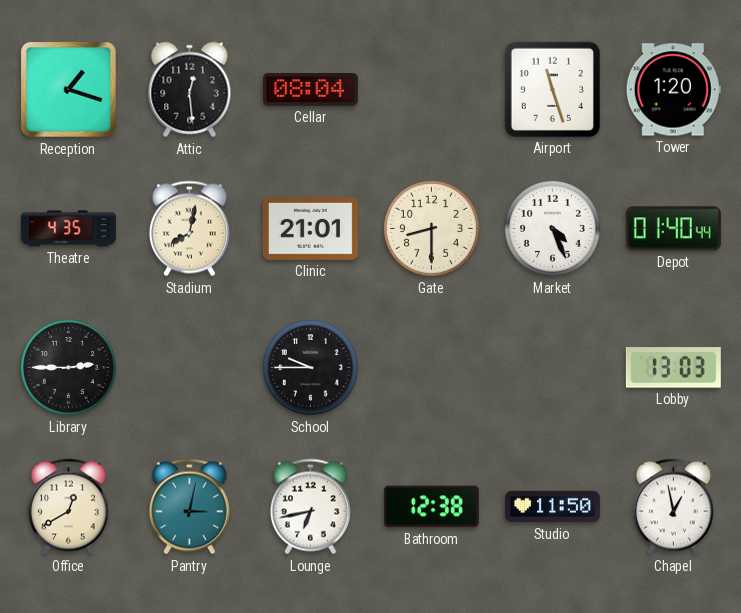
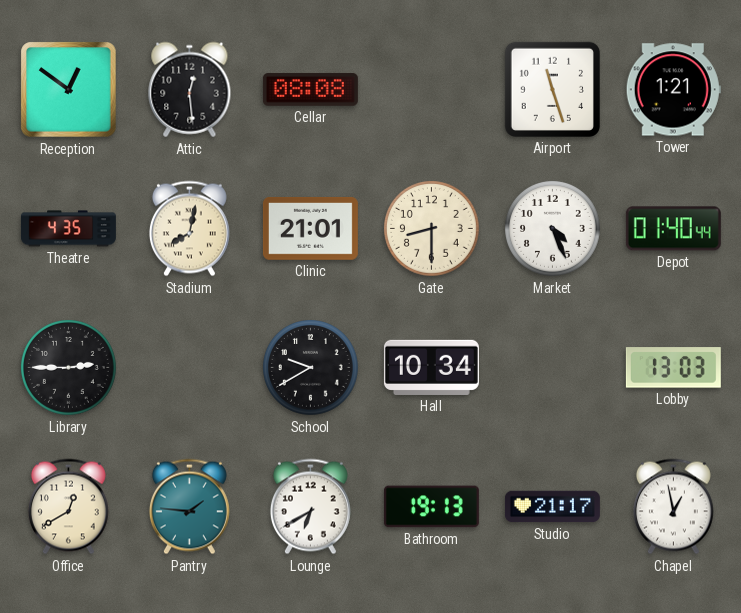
Reception: 1:18 -> 12:51 (69, 90)
Cellar: 08:04 -> 08:08 (310, 90)
Tower: 1:20 -> 1:21 (673, 90)
School: 9:45 -> 9:40 (311, 368)
Hall: none -> 10:34 (431, 367)
Pantry: 3:02 -> 1:46 (189, 507)
Lounge: 6:43 -> 6:40 (310, 507)
Bathroom: 12:38 -> 19:13 (431, 507)
Studio: 11:50 -> 21:17 (552, 507)
